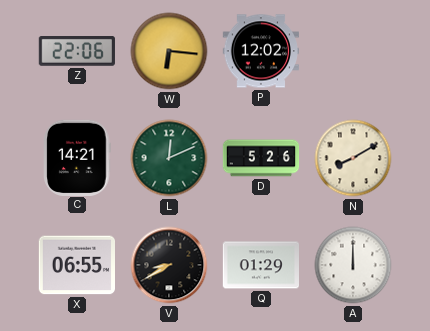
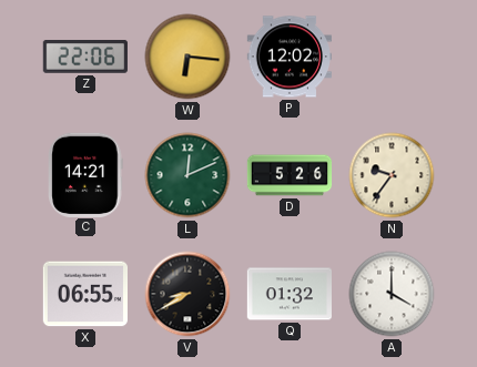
N: 8:10 -> 9:36 (392, 175)
Q: 01:29 -> 01:32 (288, 294)
A: 12:00 -> 4:00 (392, 294)
